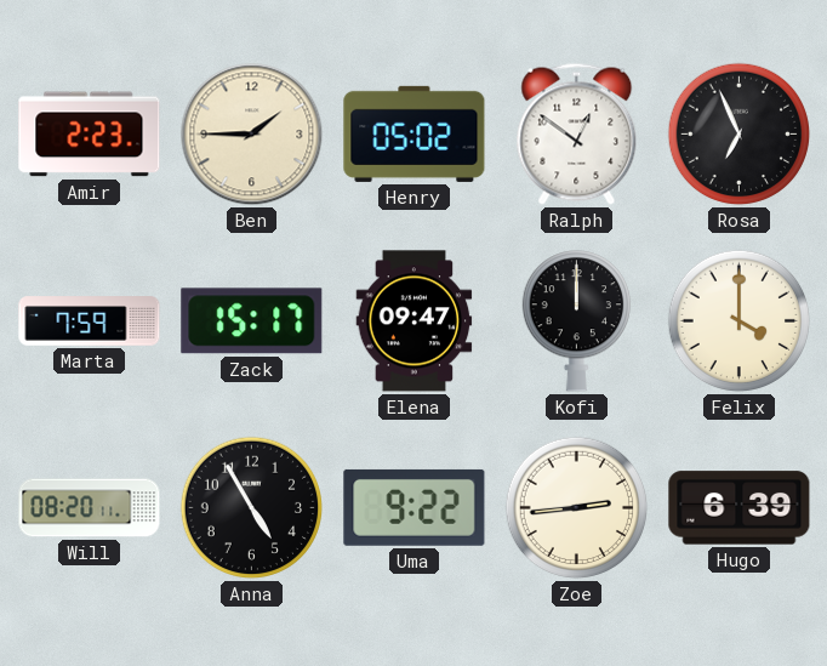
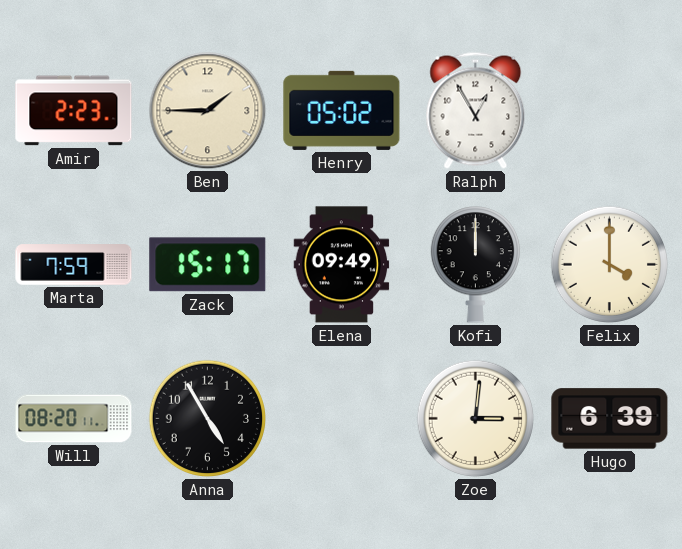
Ralph: 12:51 -> 12:55 (476, 110)
Rosa: 6:56 -> none (740, 135)
Elena: 09:47 -> 09:49 (342, 265)
Uma: 9:22 -> none (415, 507)
Zoe: 2:44 -> 3:01 (476, 419)
